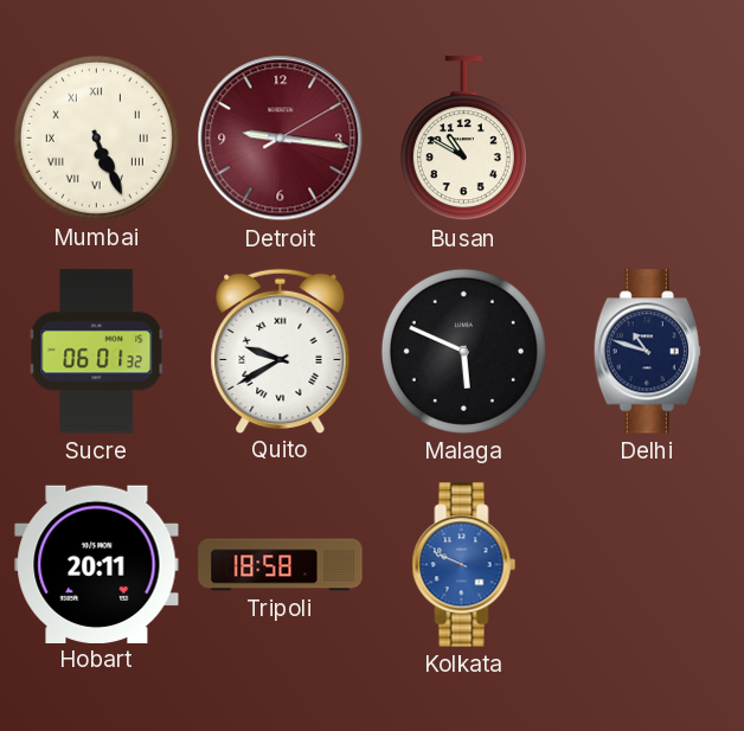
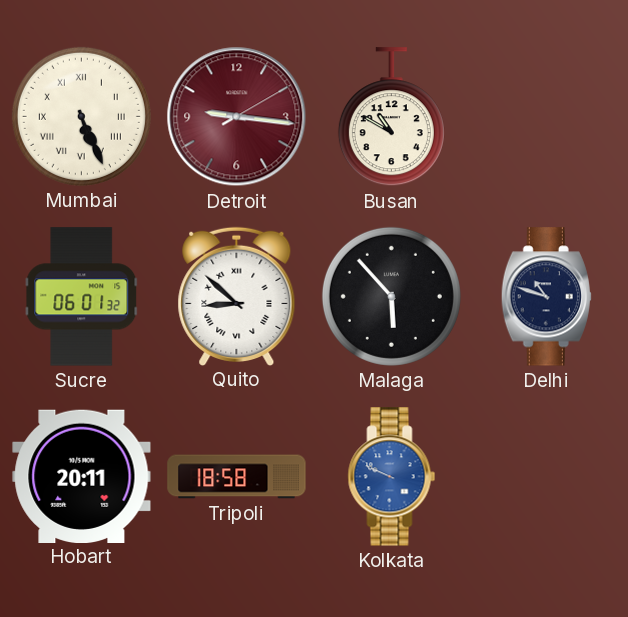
Quito: 9:40 -> 8:52 (237, 296)
Malaga: 5:49 -> 5:53 (391, 296)
